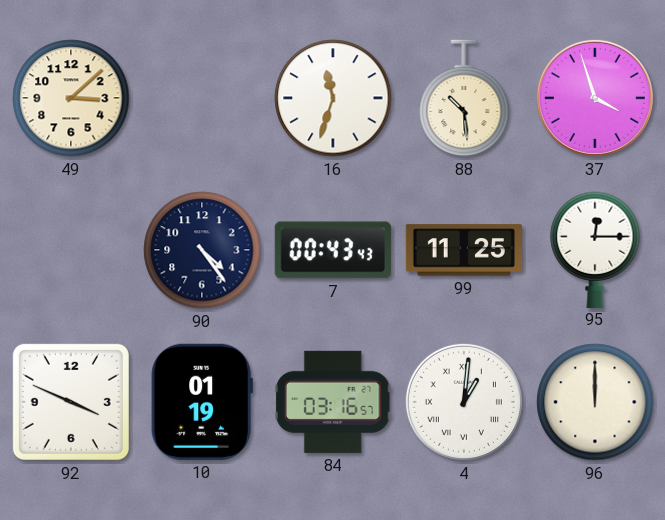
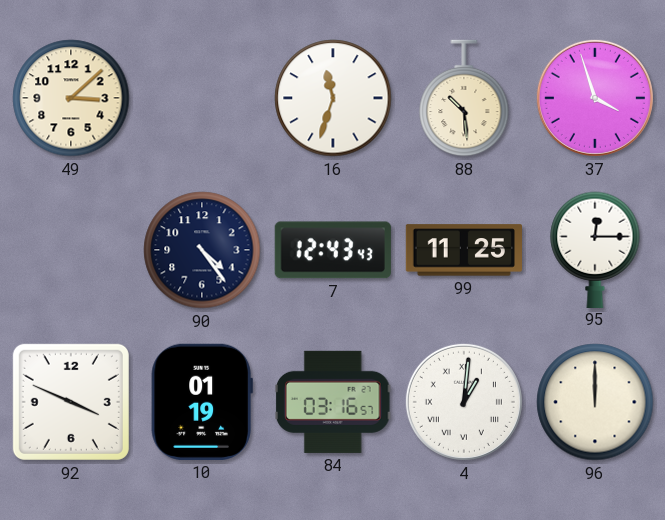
7: 00:43 -> 12:43 (333, 250)
